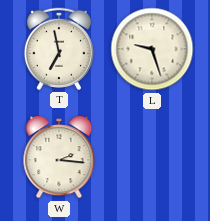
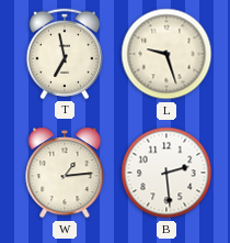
W: 2:16 -> 1:14 (65, 173)
B: none -> 2:29 (166, 173)
